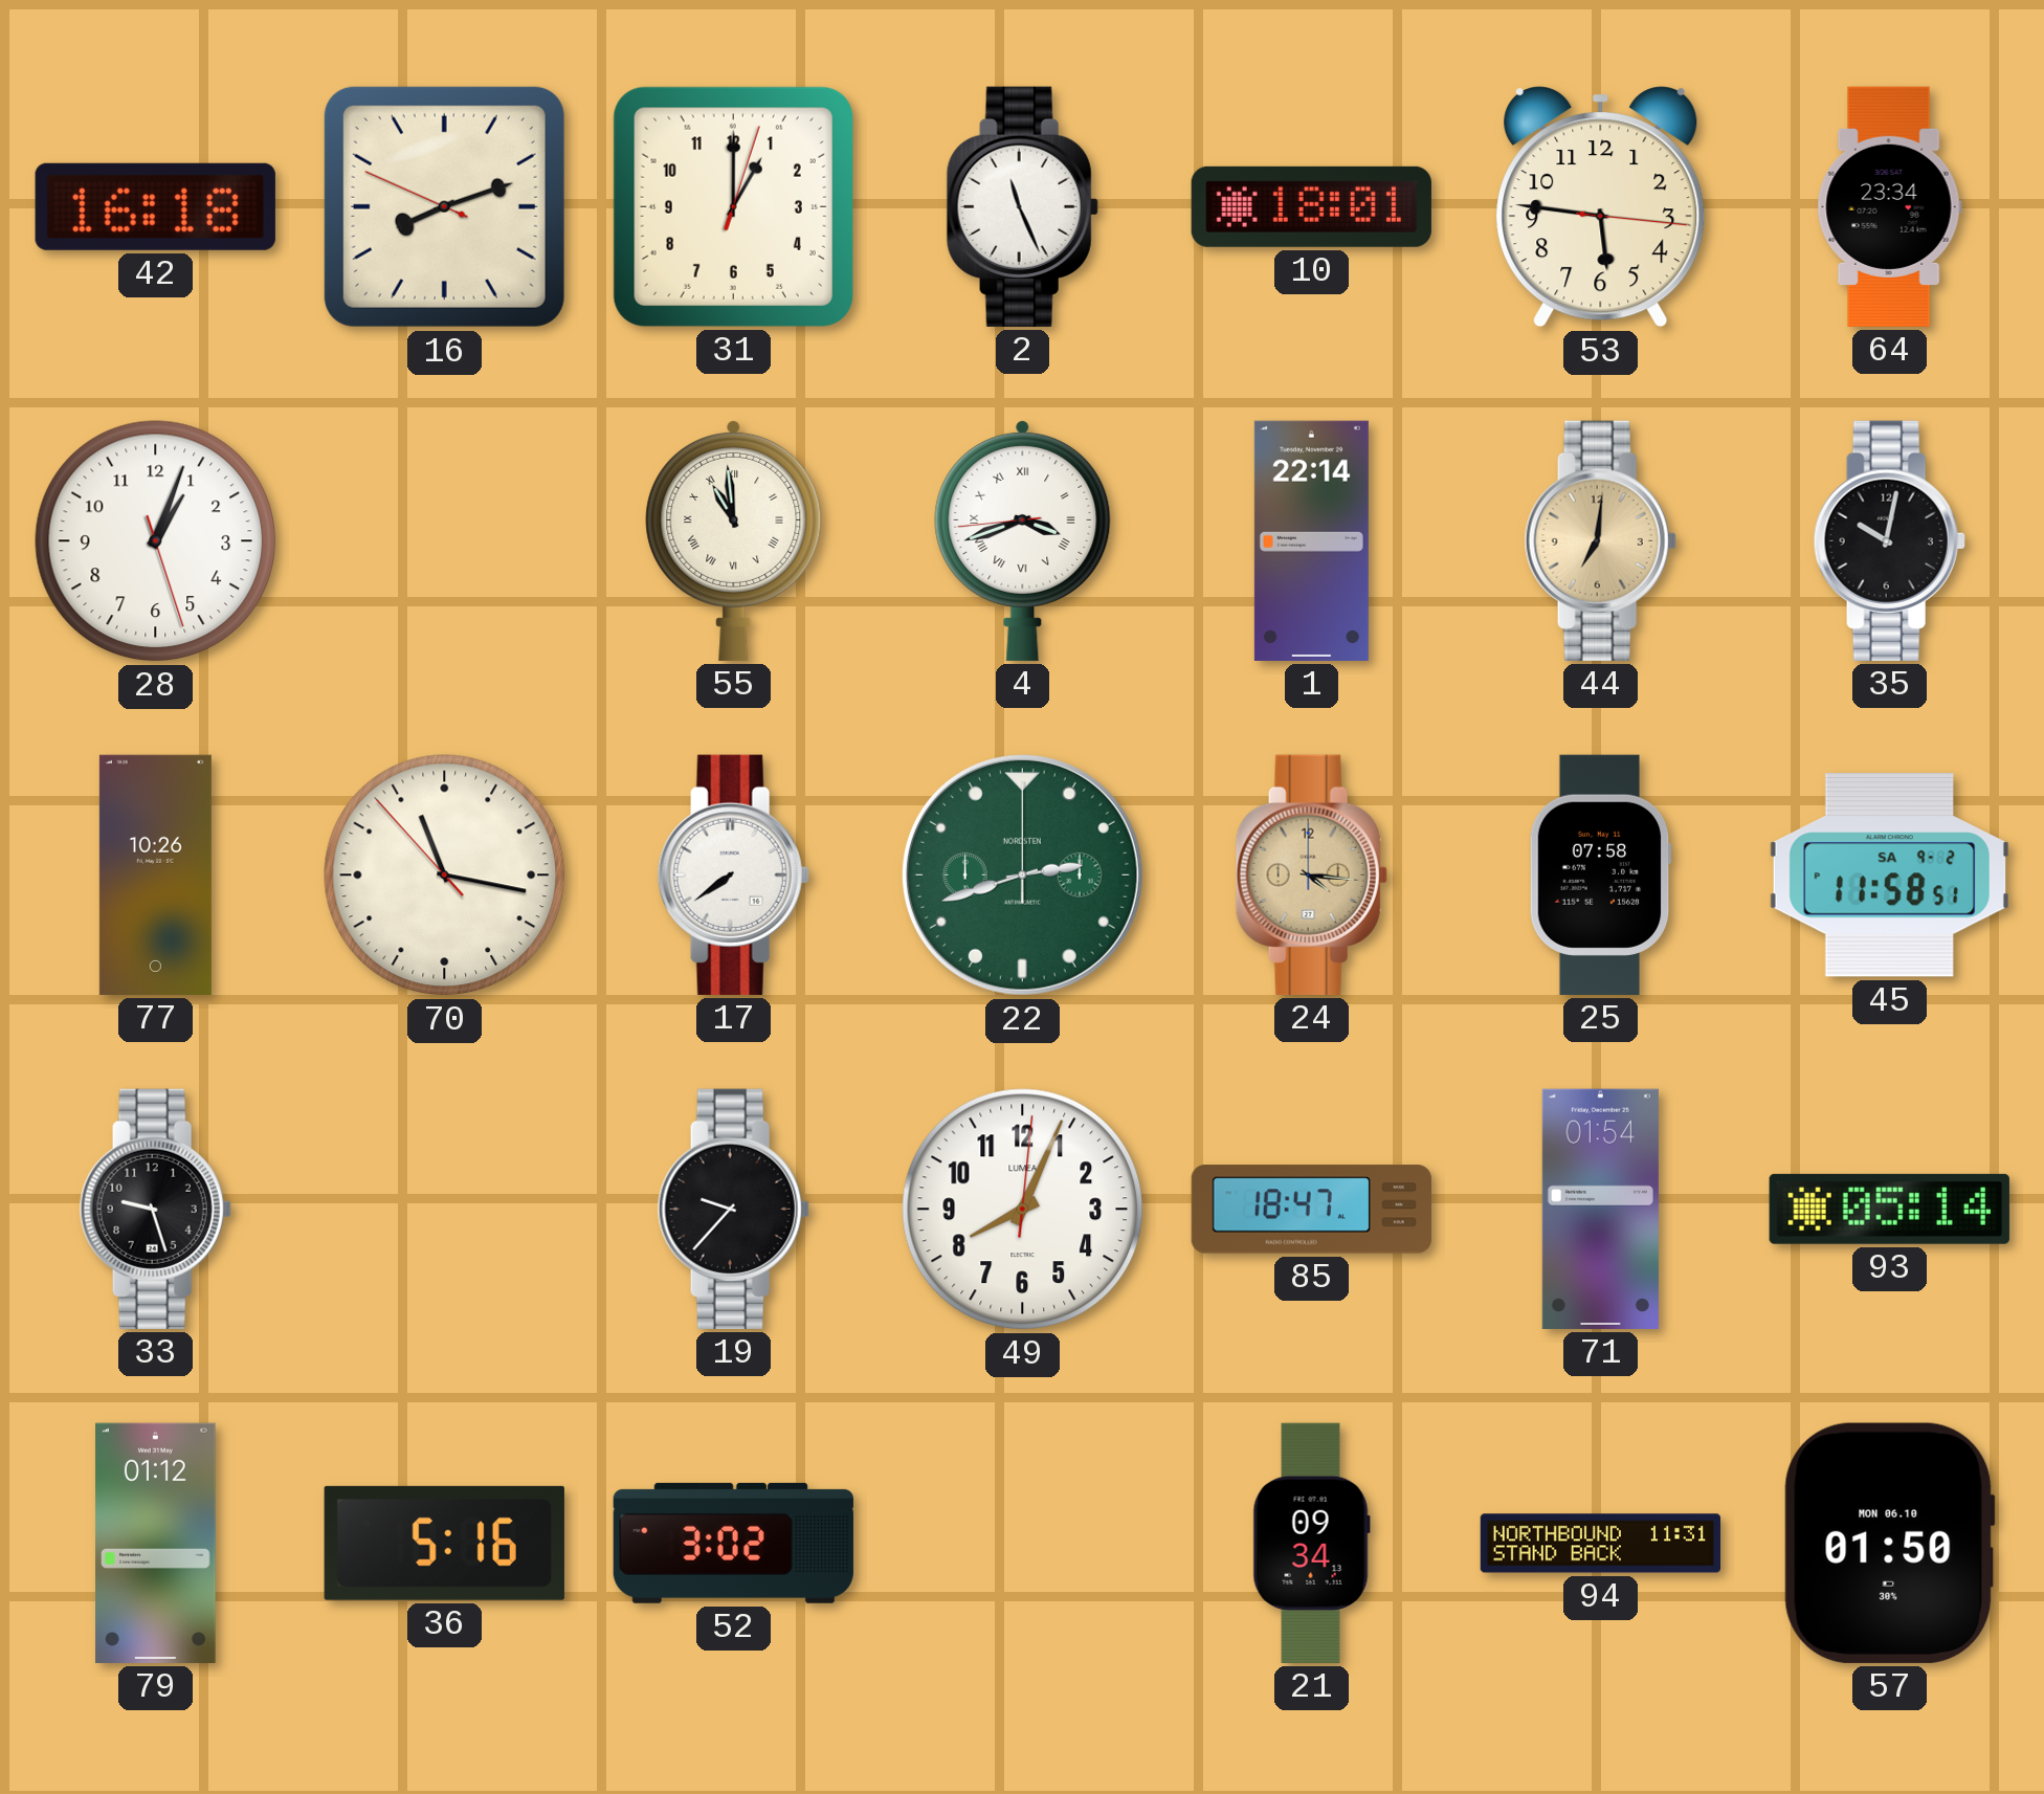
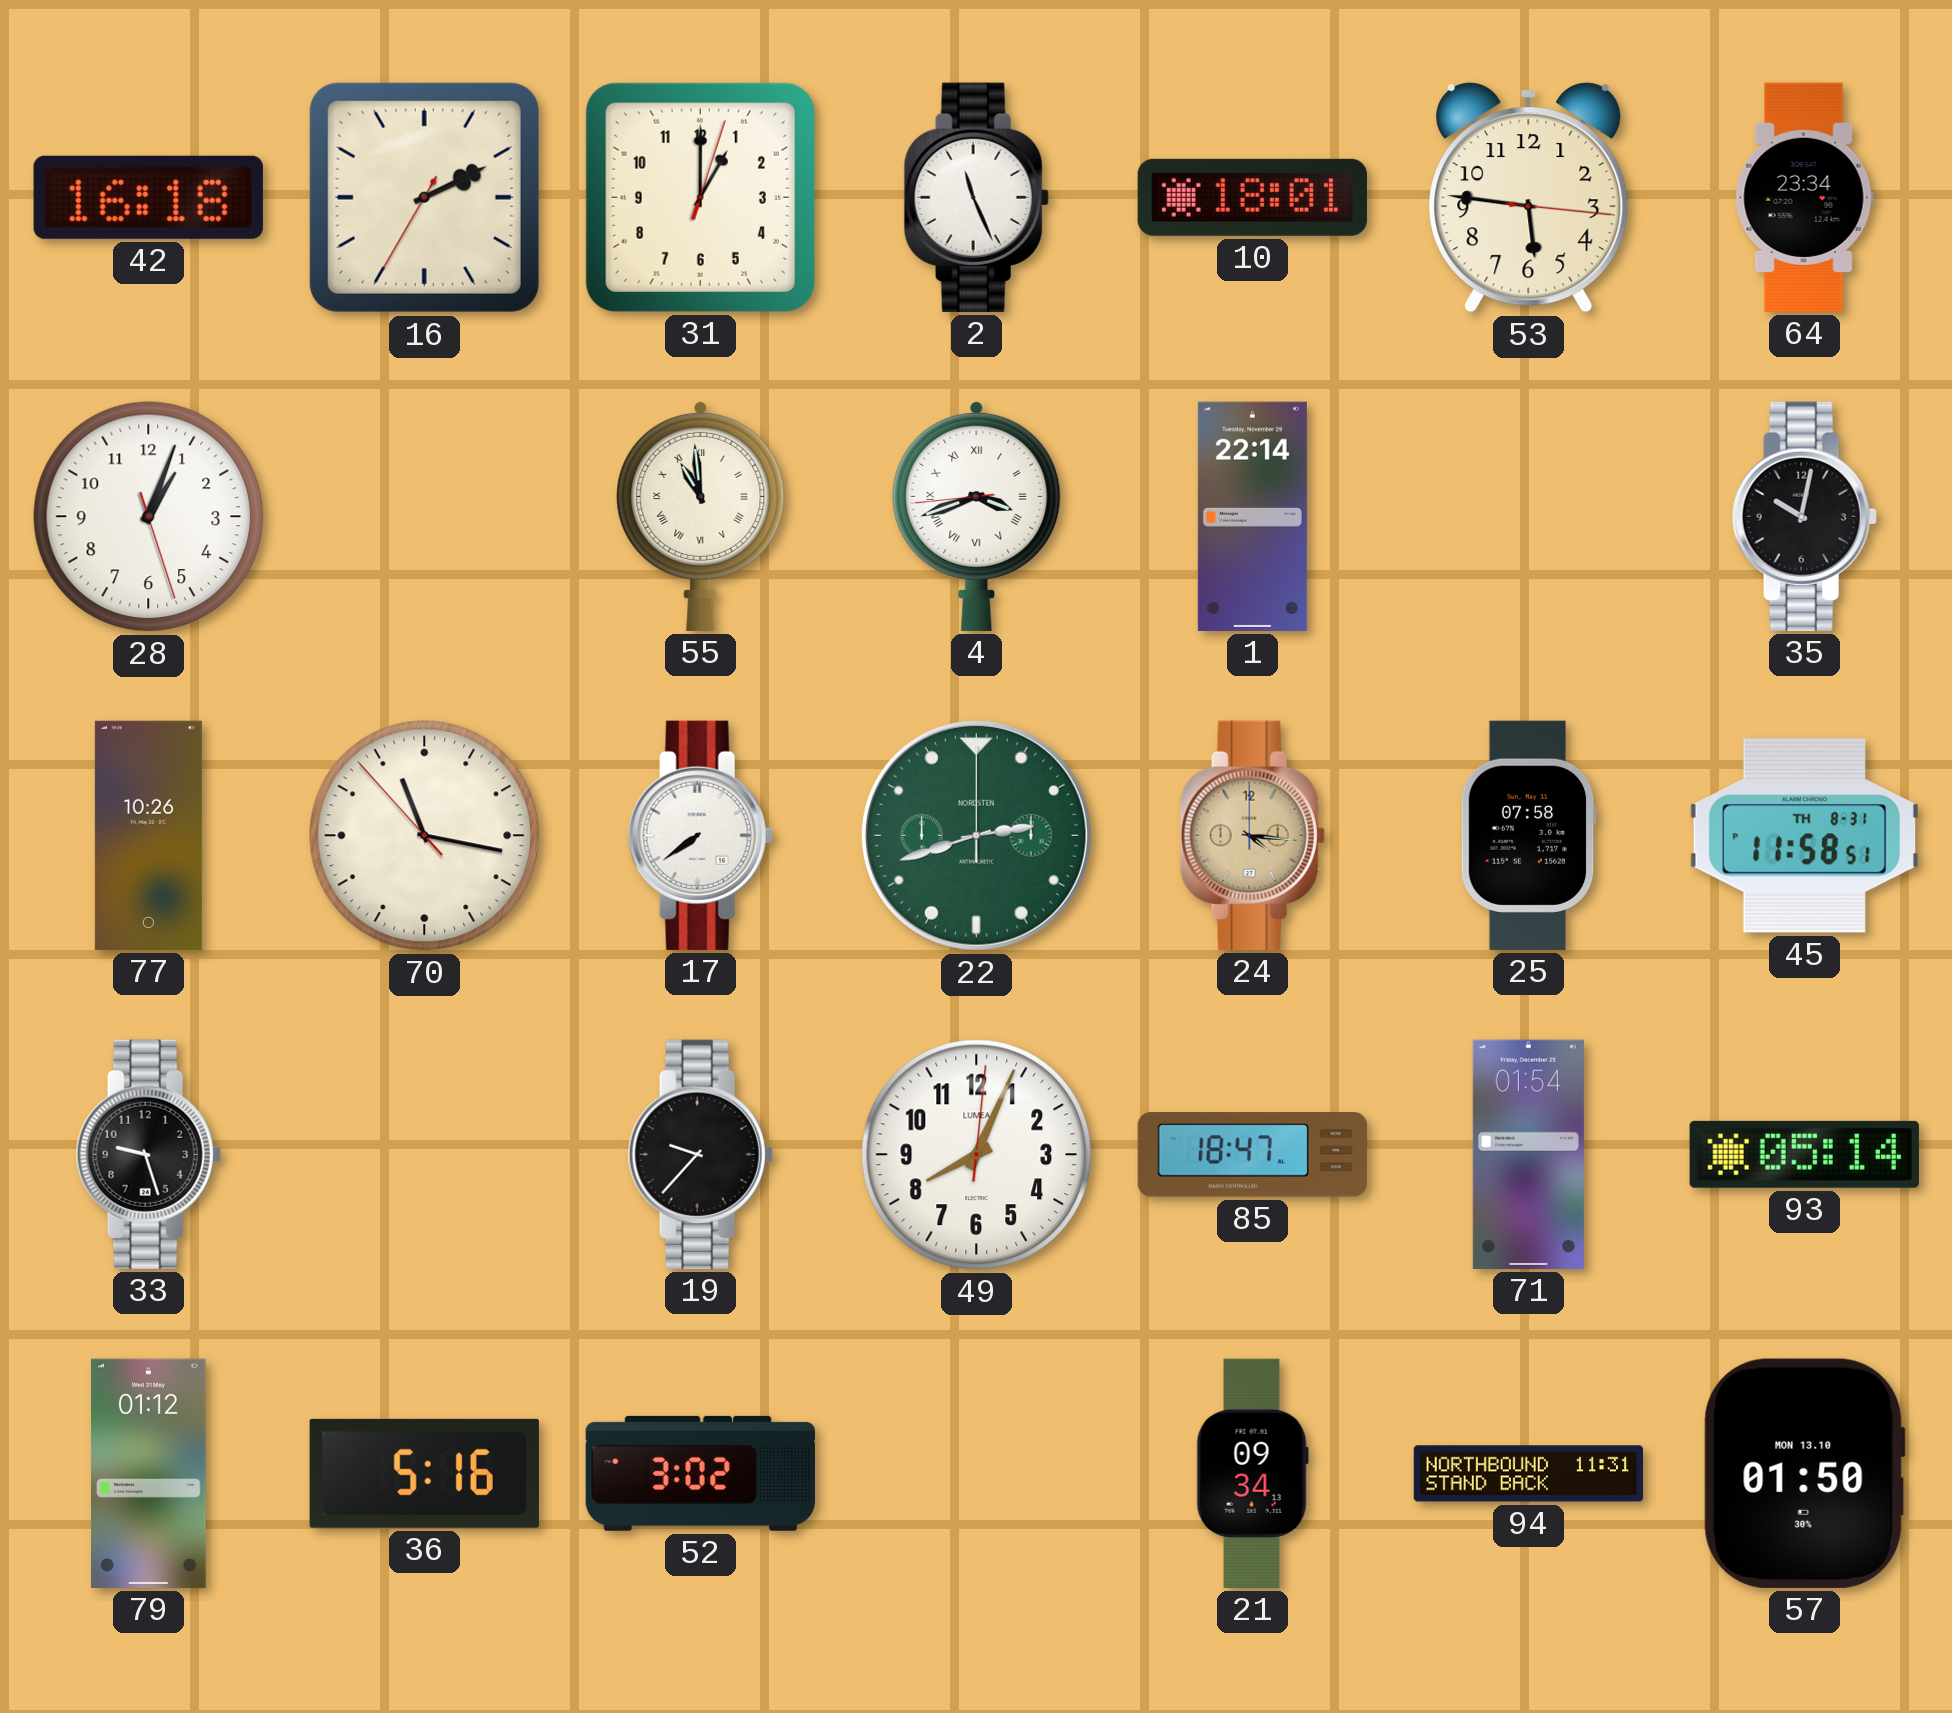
16: 8:11 -> 2:10 (424, 197)
44: 7:01 -> none (1600, 540)
45 date: SA 9-2 -> TH 8-31 (1804, 836)
57 date: MON 06.10 -> MON 13.10 (1804, 1473)
